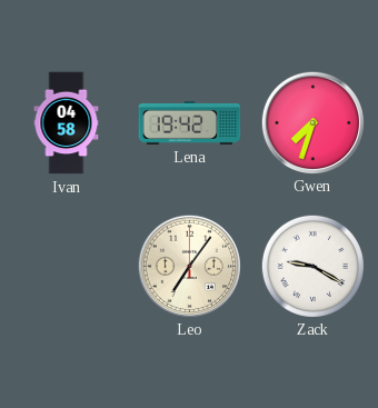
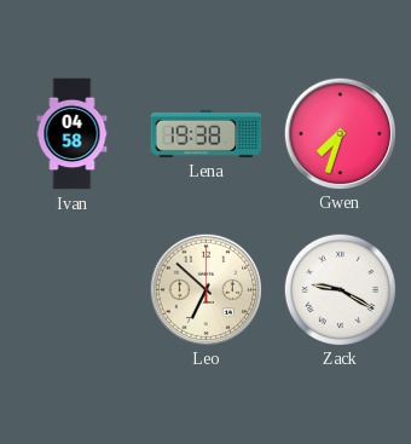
Lena: 19:42 -> 19:38 (207, 133)
Leo: 7:06 -> 6:52 (205, 289)
